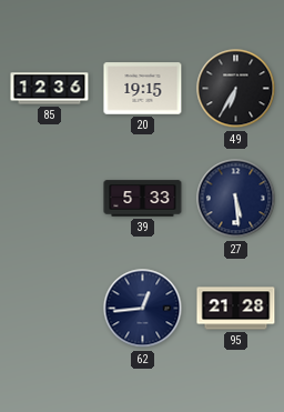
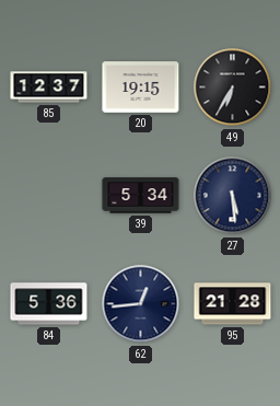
85: 12:36 -> 12:37 (49, 88)
39: 5:33 -> 5:34 (141, 196)
84: none -> 5:36 (49, 304)
